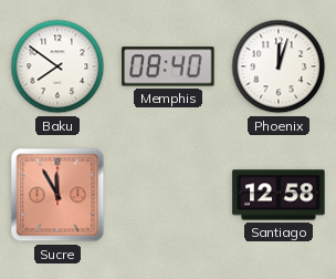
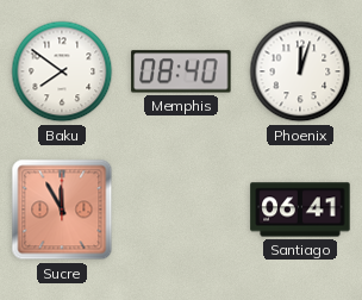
Santiago: 12:58 -> 06:41 (300, 210)
